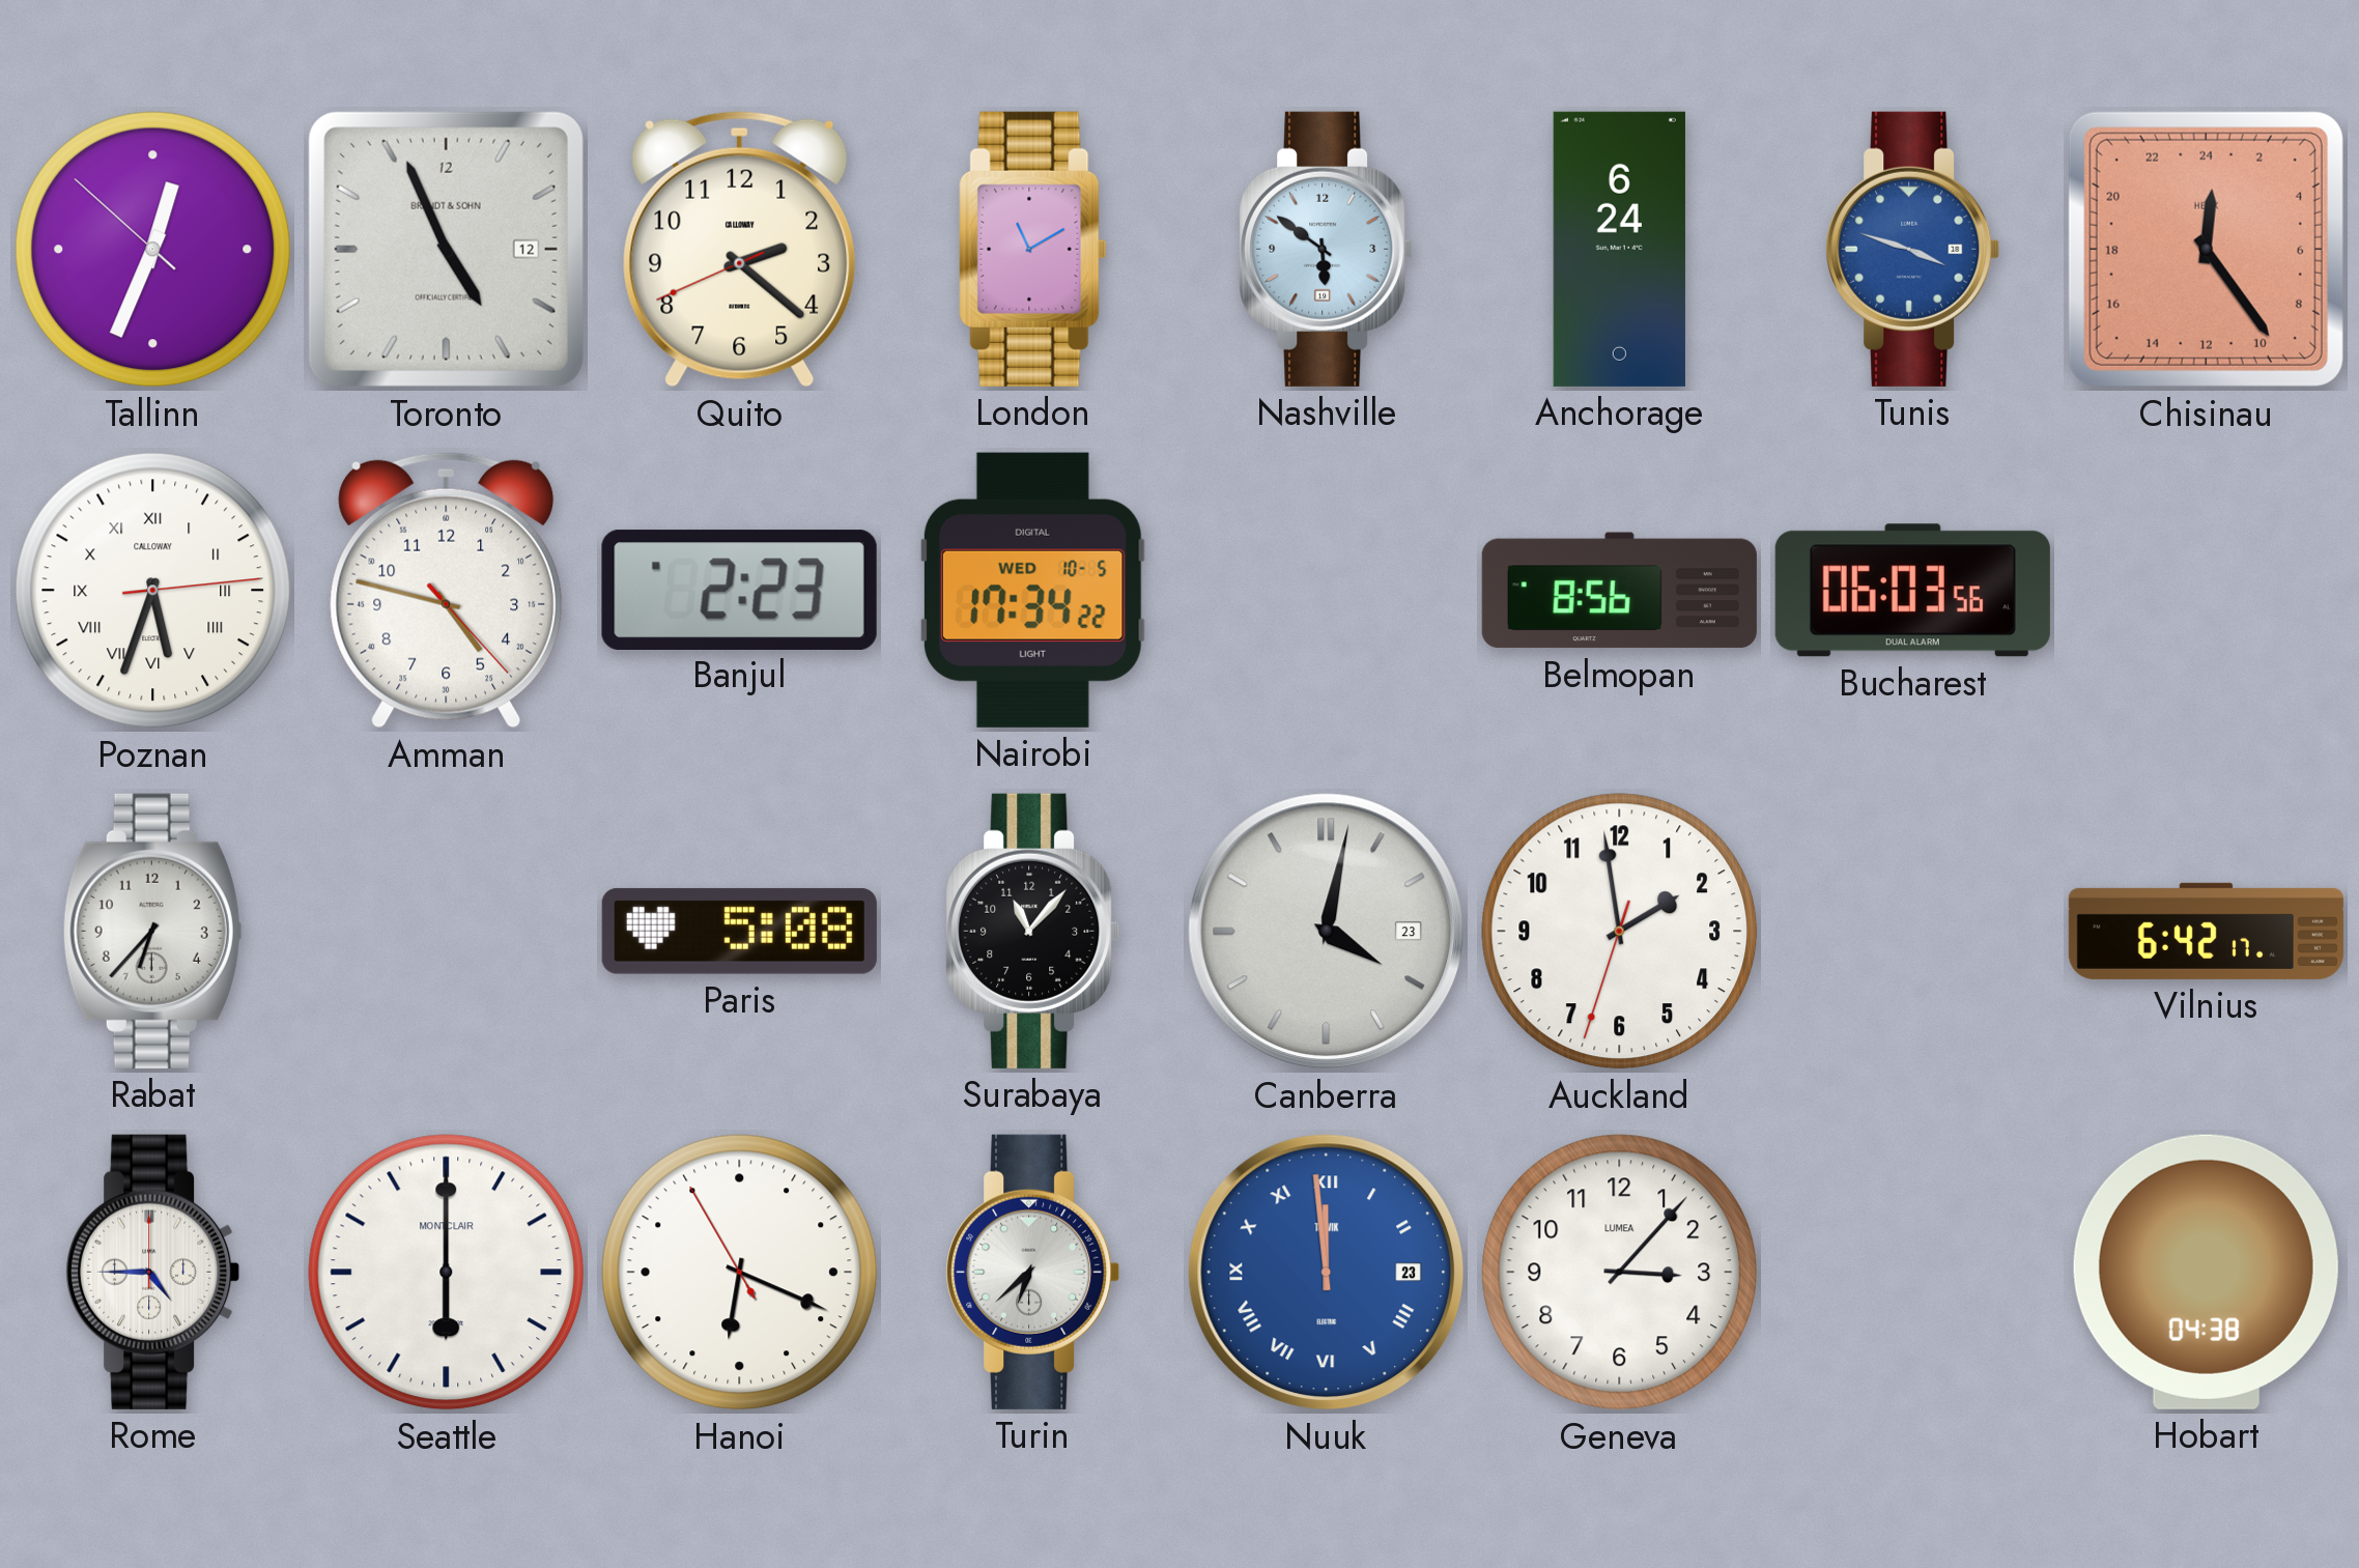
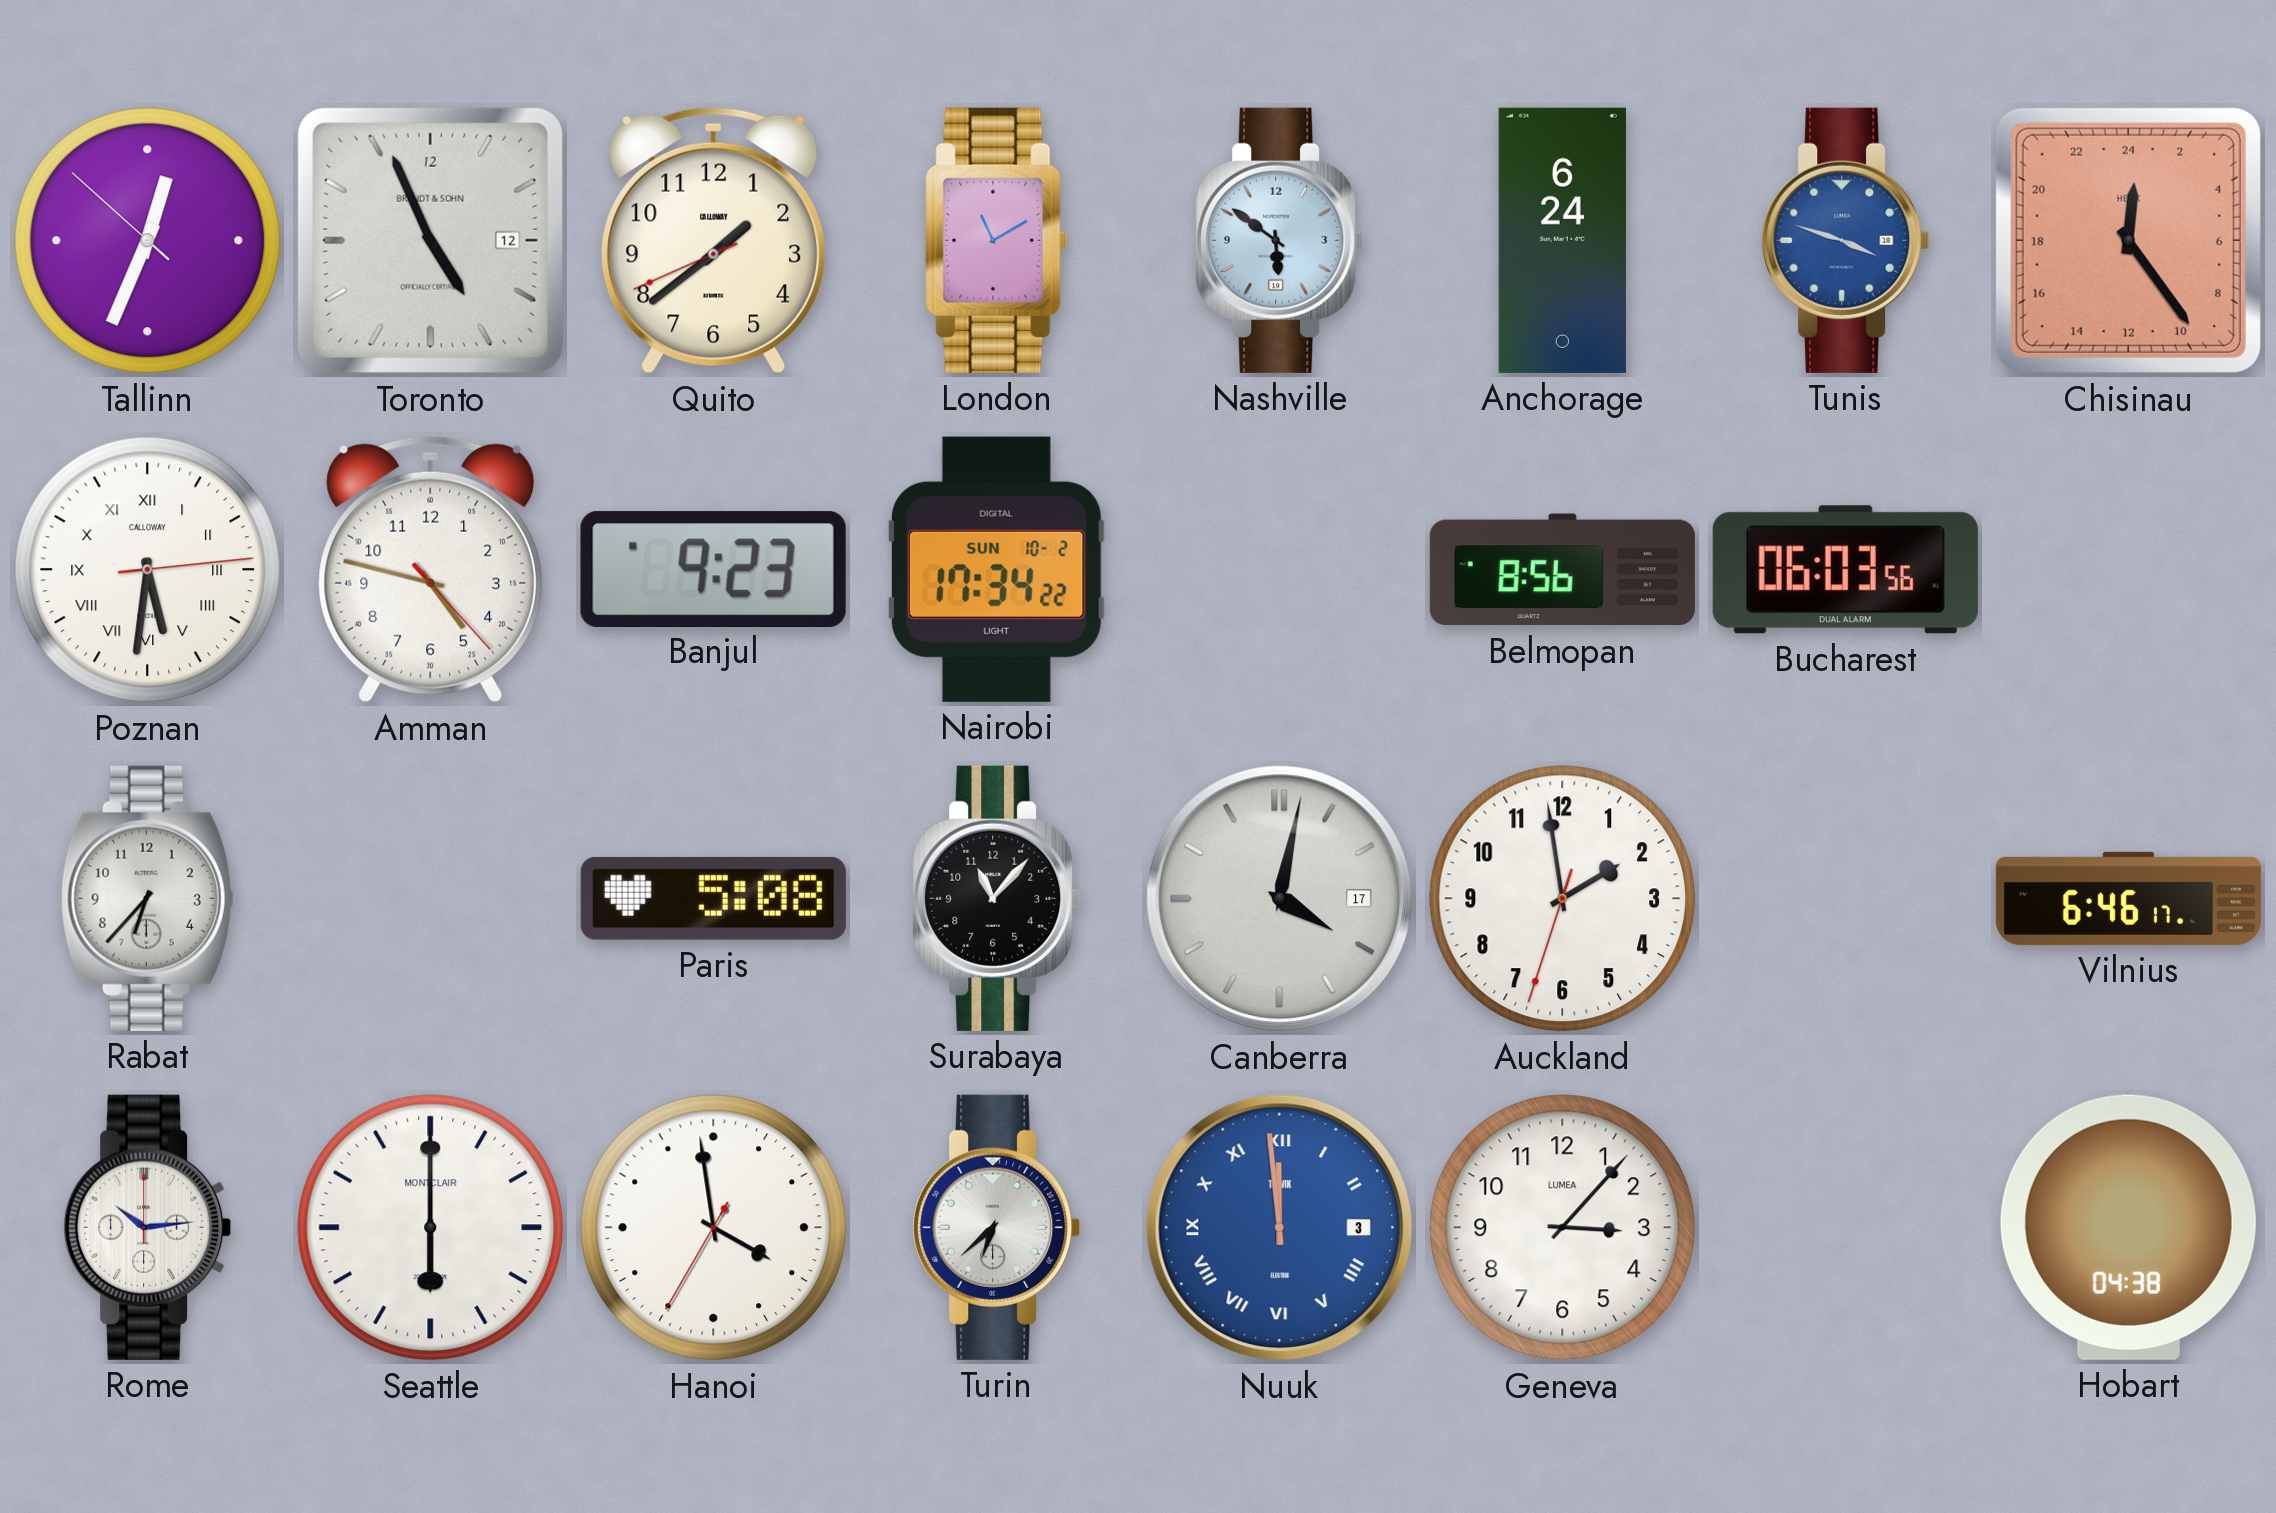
Quito: 2:21 -> 1:38 (714, 240)
Poznan: 5:33 -> 5:31 (148, 570)
Banjul: 2:23 -> 9:23 (713, 569)
Nairobi date: WED 10-5 -> SUN 10-2 (996, 569)
Canberra date: 23 -> 17 (1280, 899)
Vilnius: 6:42 -> 6:46 (2128, 898)
Rome: 4:45 -> 10:14 (148, 1227)
Hanoi: 6:18 -> 3:58 (714, 1228)
Nuuk date: 23 -> 3 (1280, 1228)
